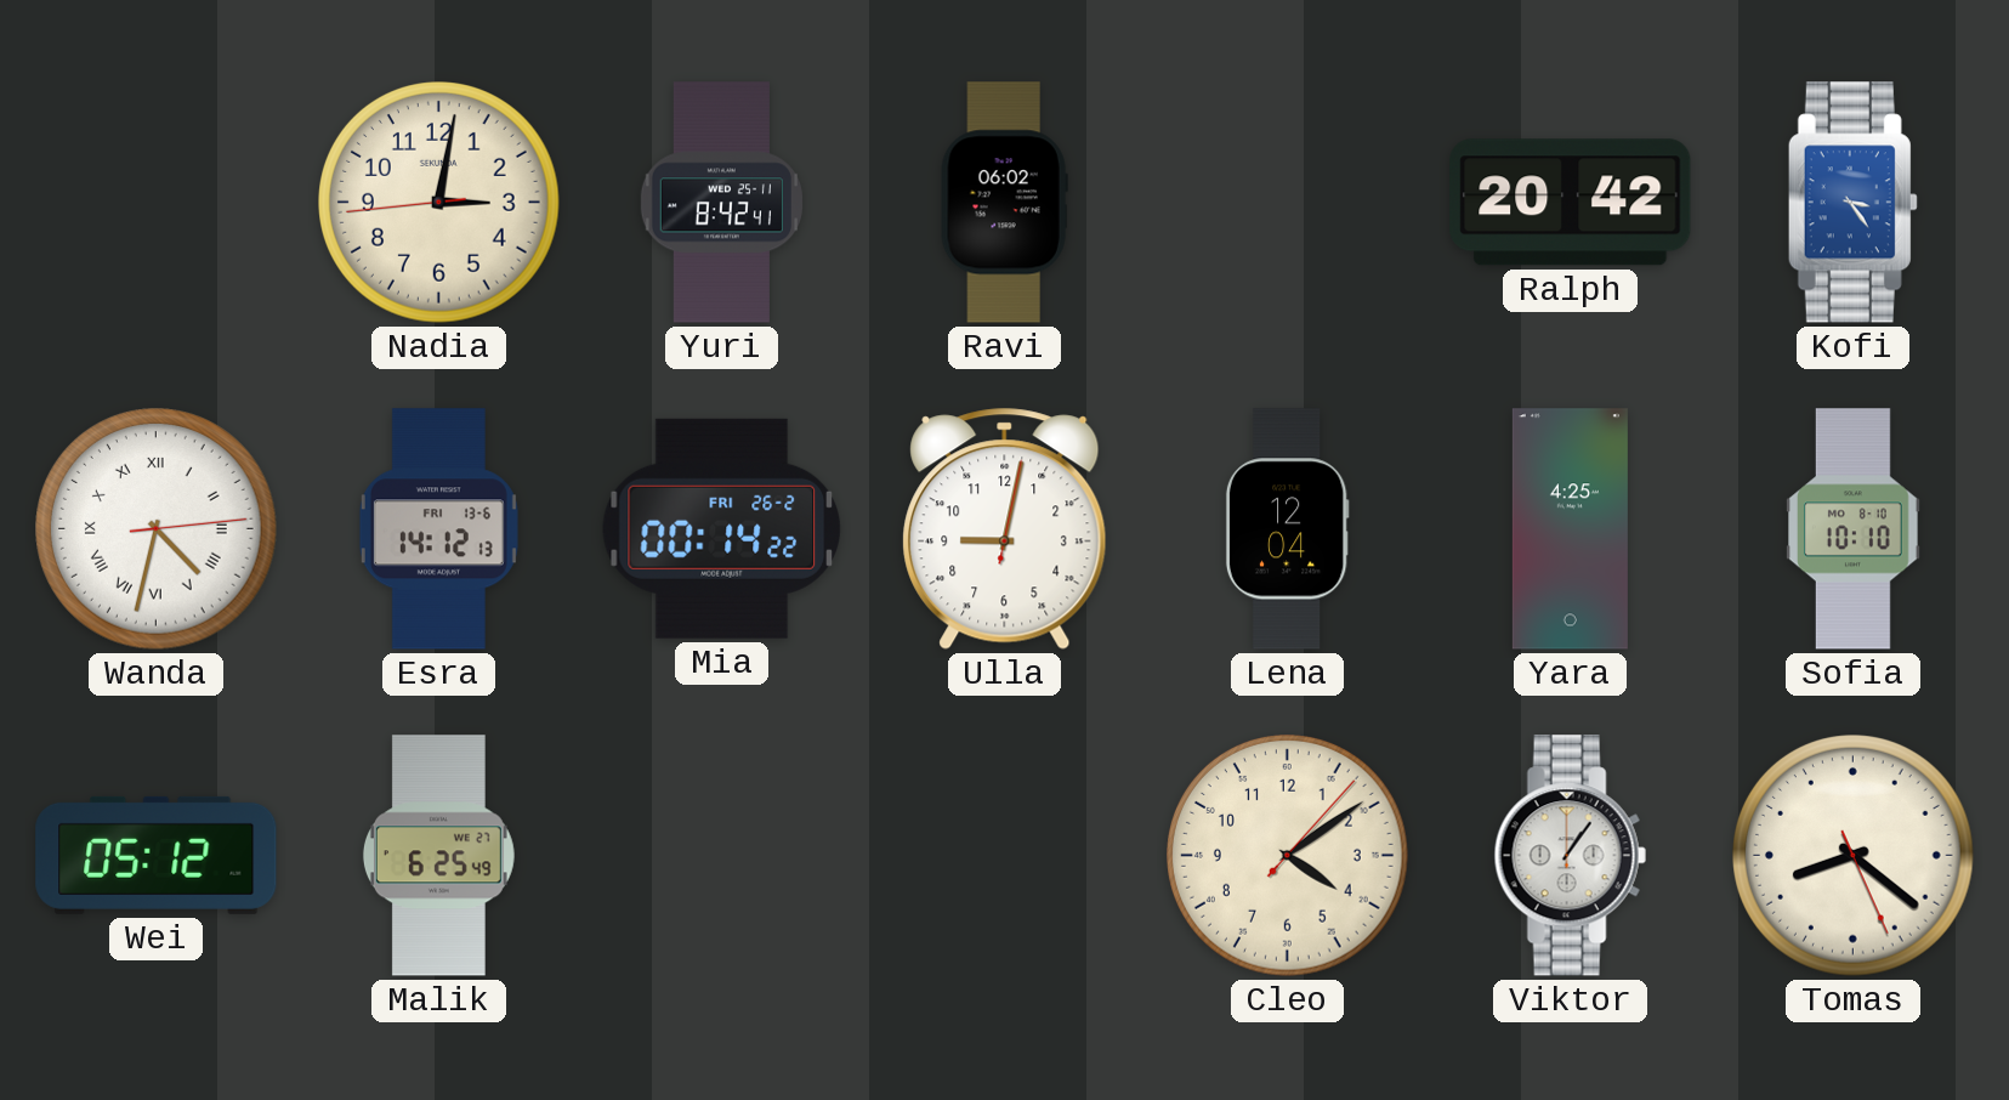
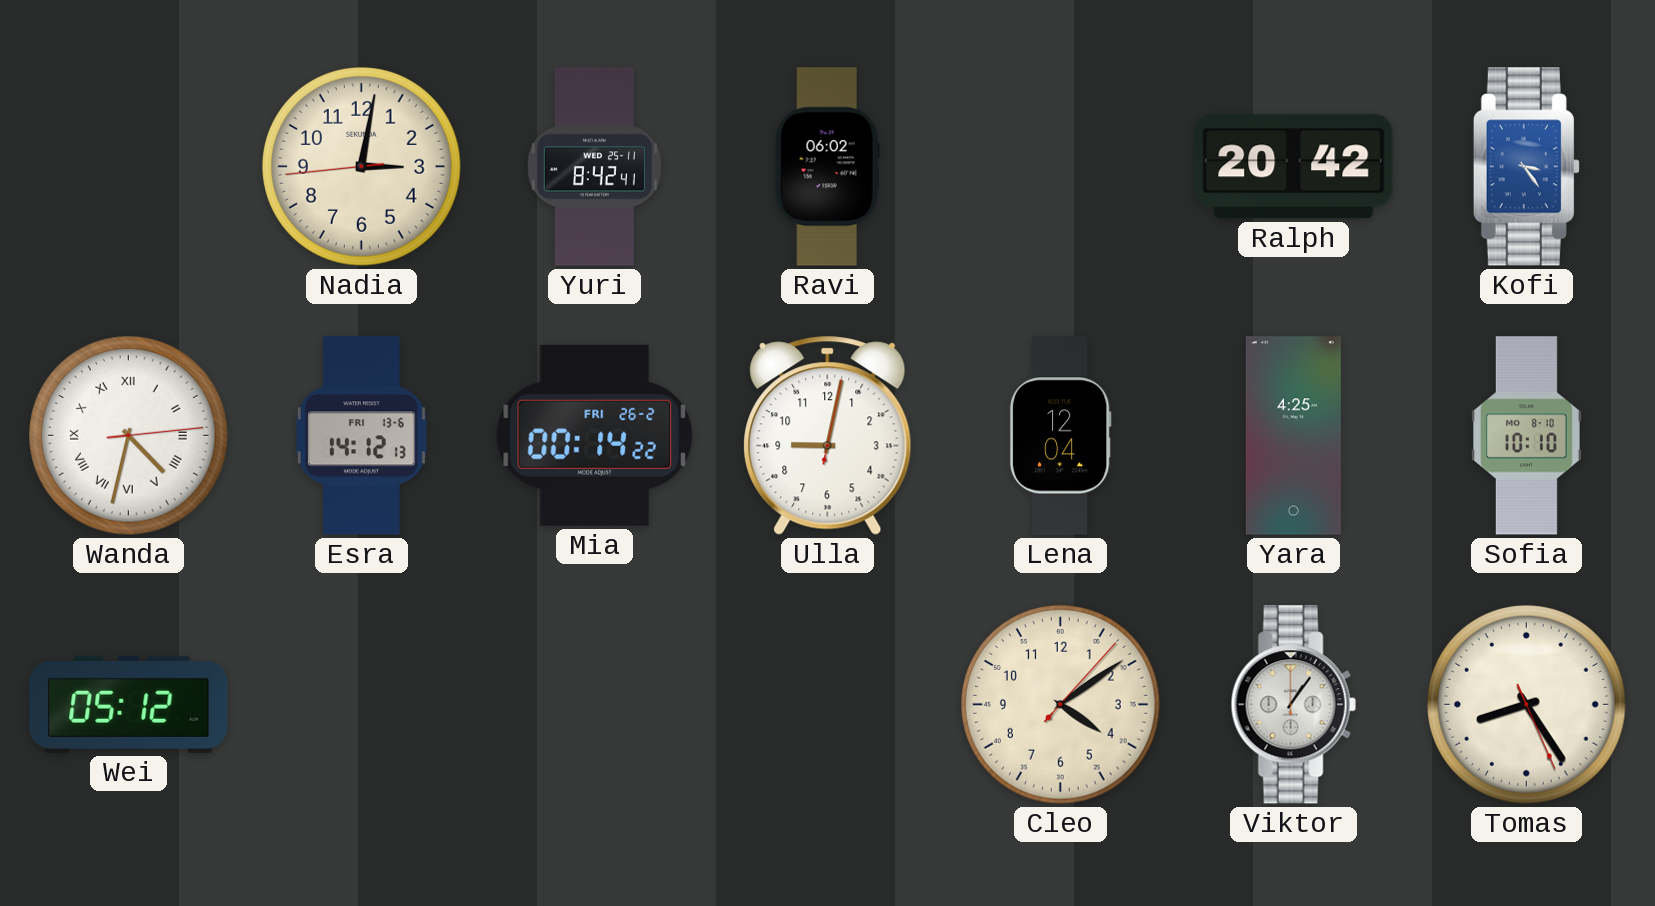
Malik: 6:25 -> none (438, 856)
Tomas: 8:21 -> 8:24 (1527, 705)
